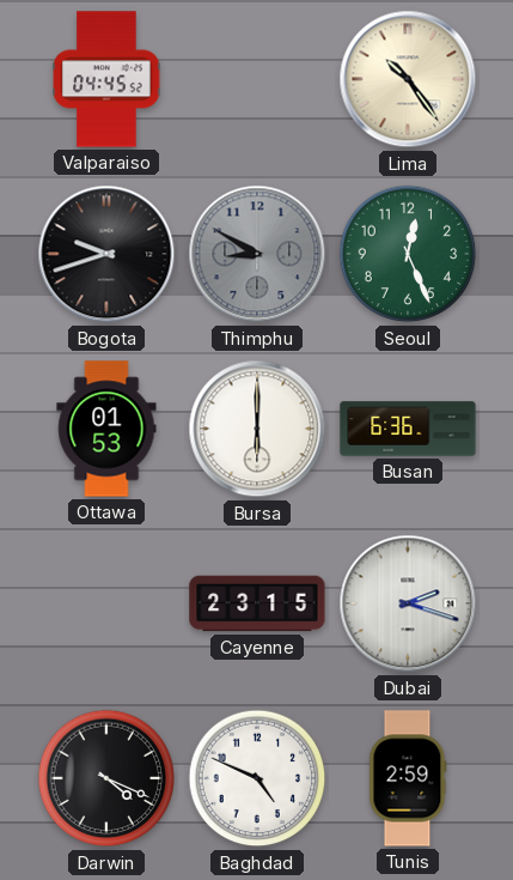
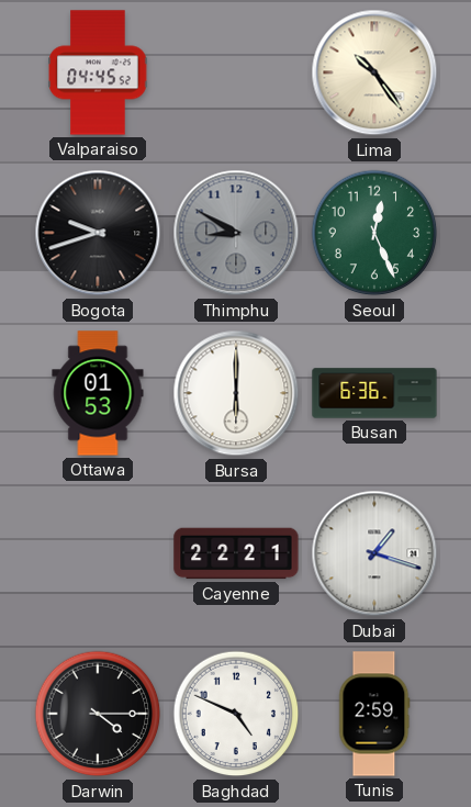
Cayenne: 23:15 -> 22:21 (236, 553)
Dubai: 2:18 -> 1:18 (374, 553)
Darwin: 4:19 -> 4:15 (98, 714)
